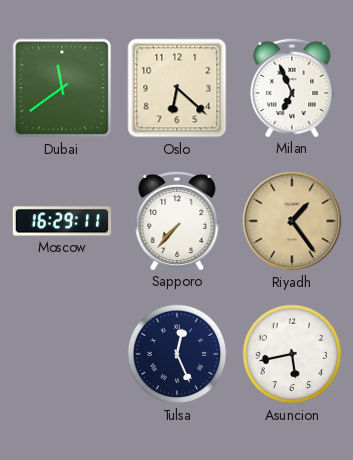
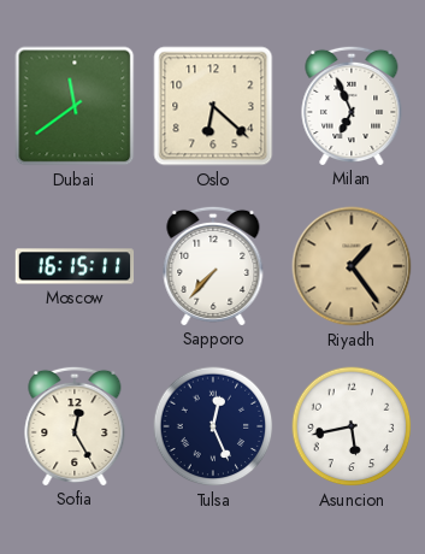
Moscow: 16:29 -> 16:15 (75, 266)
Sofia: none -> 12:25 (75, 425)
